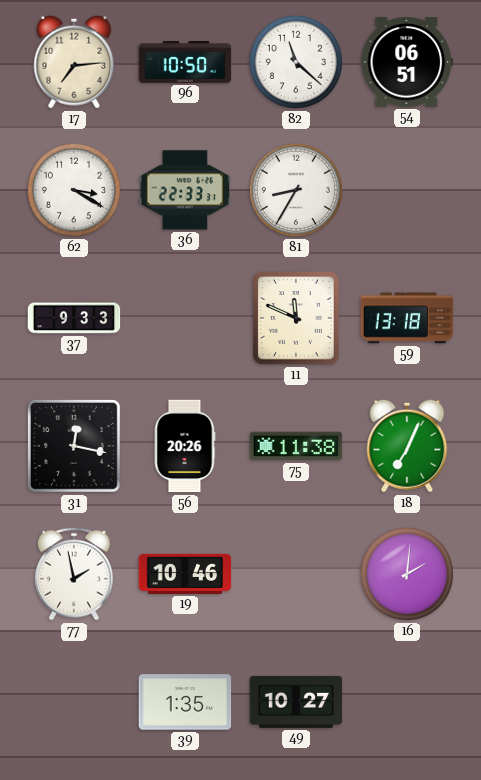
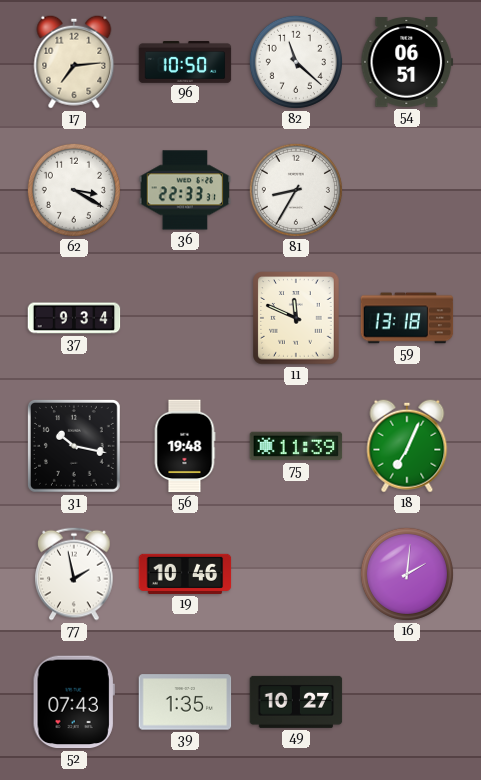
37: 9:33 -> 9:34 (74, 318)
31: 12:17 -> 10:17 (74, 446)
56: 20:26 -> 19:48 (185, 446)
75: 11:38 -> 11:39 (296, 446)
52: none -> 07:43 (74, 702)
